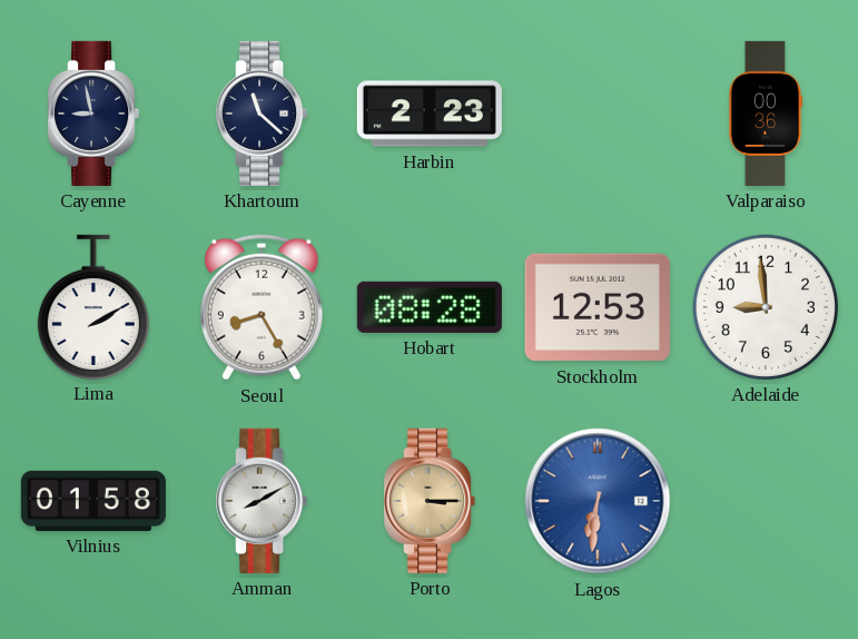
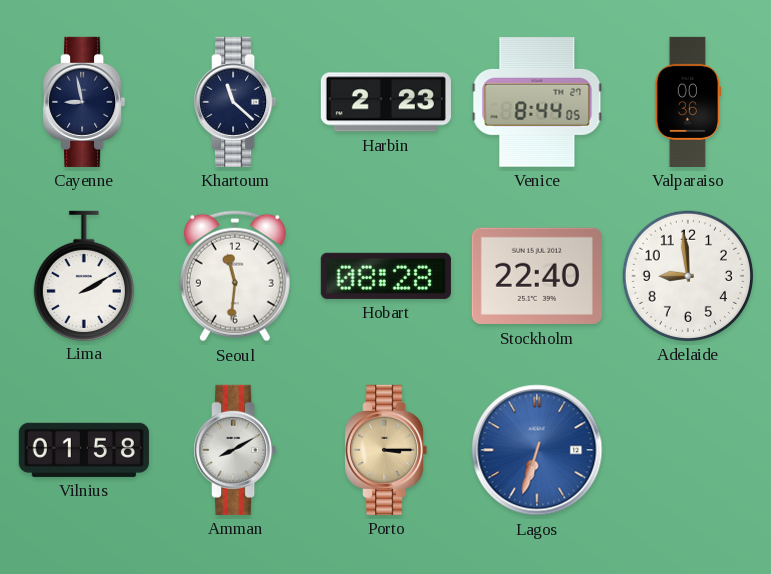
Venice: none -> 8:44 (537, 102)
Seoul: 8:25 -> 11:31 (235, 276)
Stockholm: 12:53 -> 22:40 (537, 276)
Lagos: 6:31 -> 6:33 (537, 450)
